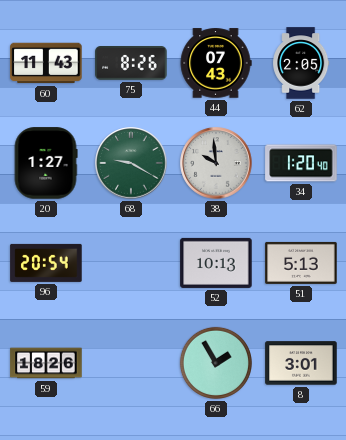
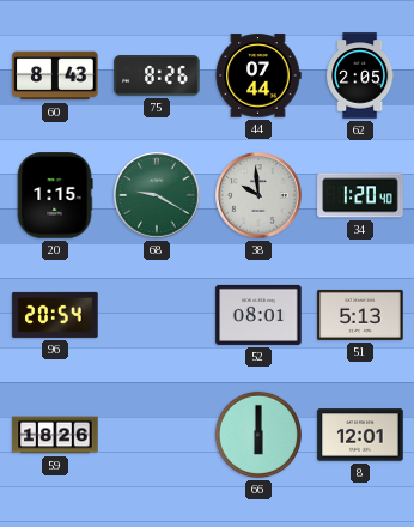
60: 11:43 -> 8:43 (55, 75)
44: 07:43 -> 07:44 (258, 75)
20: 1:27 -> 1:15 (55, 195)
52: 10:13 -> 08:01 (258, 315)
66: 1:55 -> 6:00 (258, 435)
8: 3:01 -> 12:01 (360, 435)
